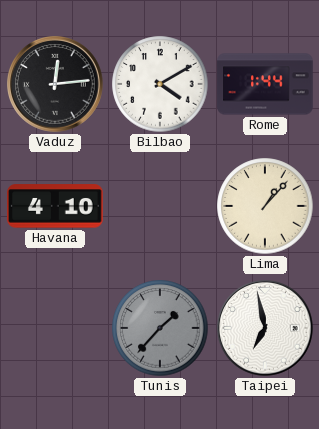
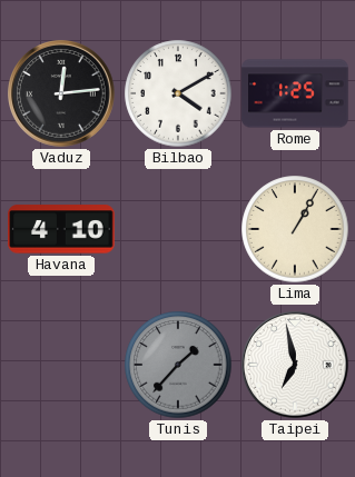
Rome: 1:44 -> 1:25 (295, 93)
Lima: 1:07 -> 1:05 (295, 229)
